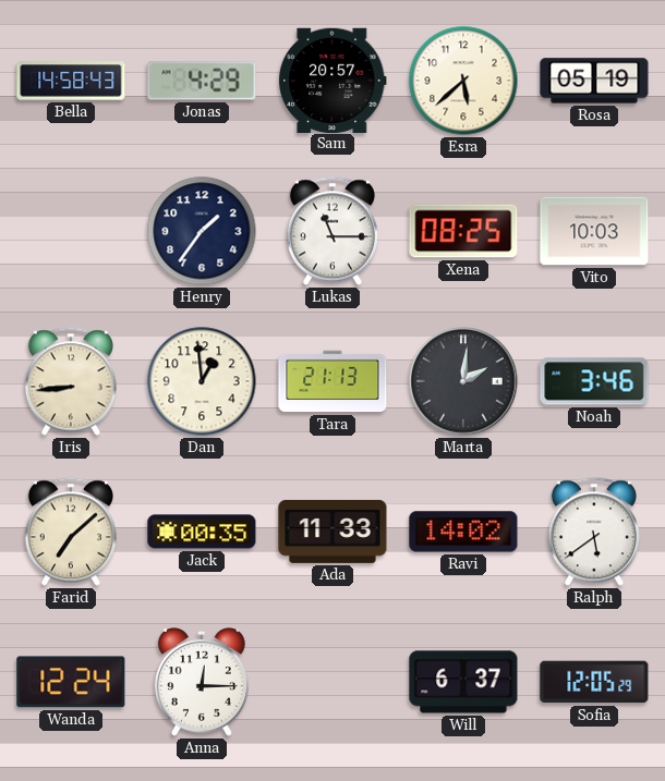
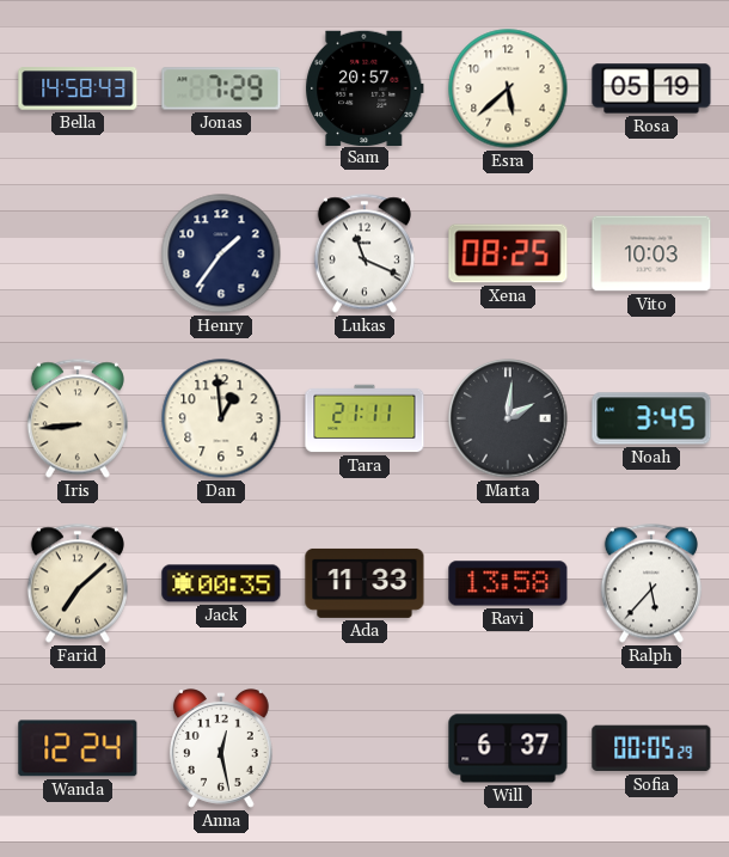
Jonas: 4:29 -> 7:29 (221, 88)
Lukas: 11:15 -> 11:19 (364, 253)
Tara: 21:13 -> 21:11 (364, 418)
Noah: 3:46 -> 3:45 (651, 418)
Ravi: 14:02 -> 13:58 (508, 583)
Ralph: 5:39 -> 5:37 (651, 583)
Anna: 12:15 -> 12:28 (221, 748)
Sofia: 12:05 -> 00:05 (651, 748)
